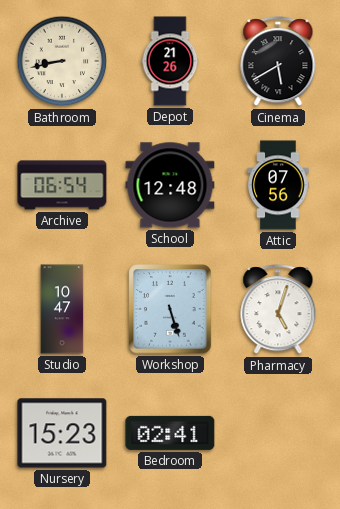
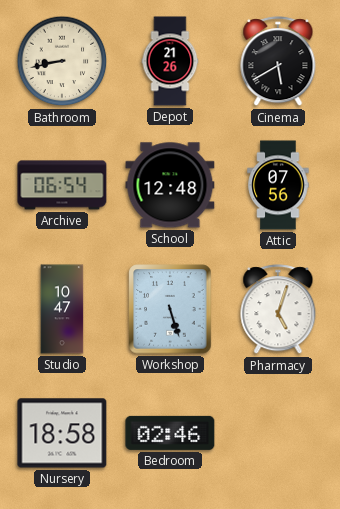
Nursery: 15:23 -> 18:58 (62, 433)
Bedroom: 02:41 -> 02:46 (170, 433)
